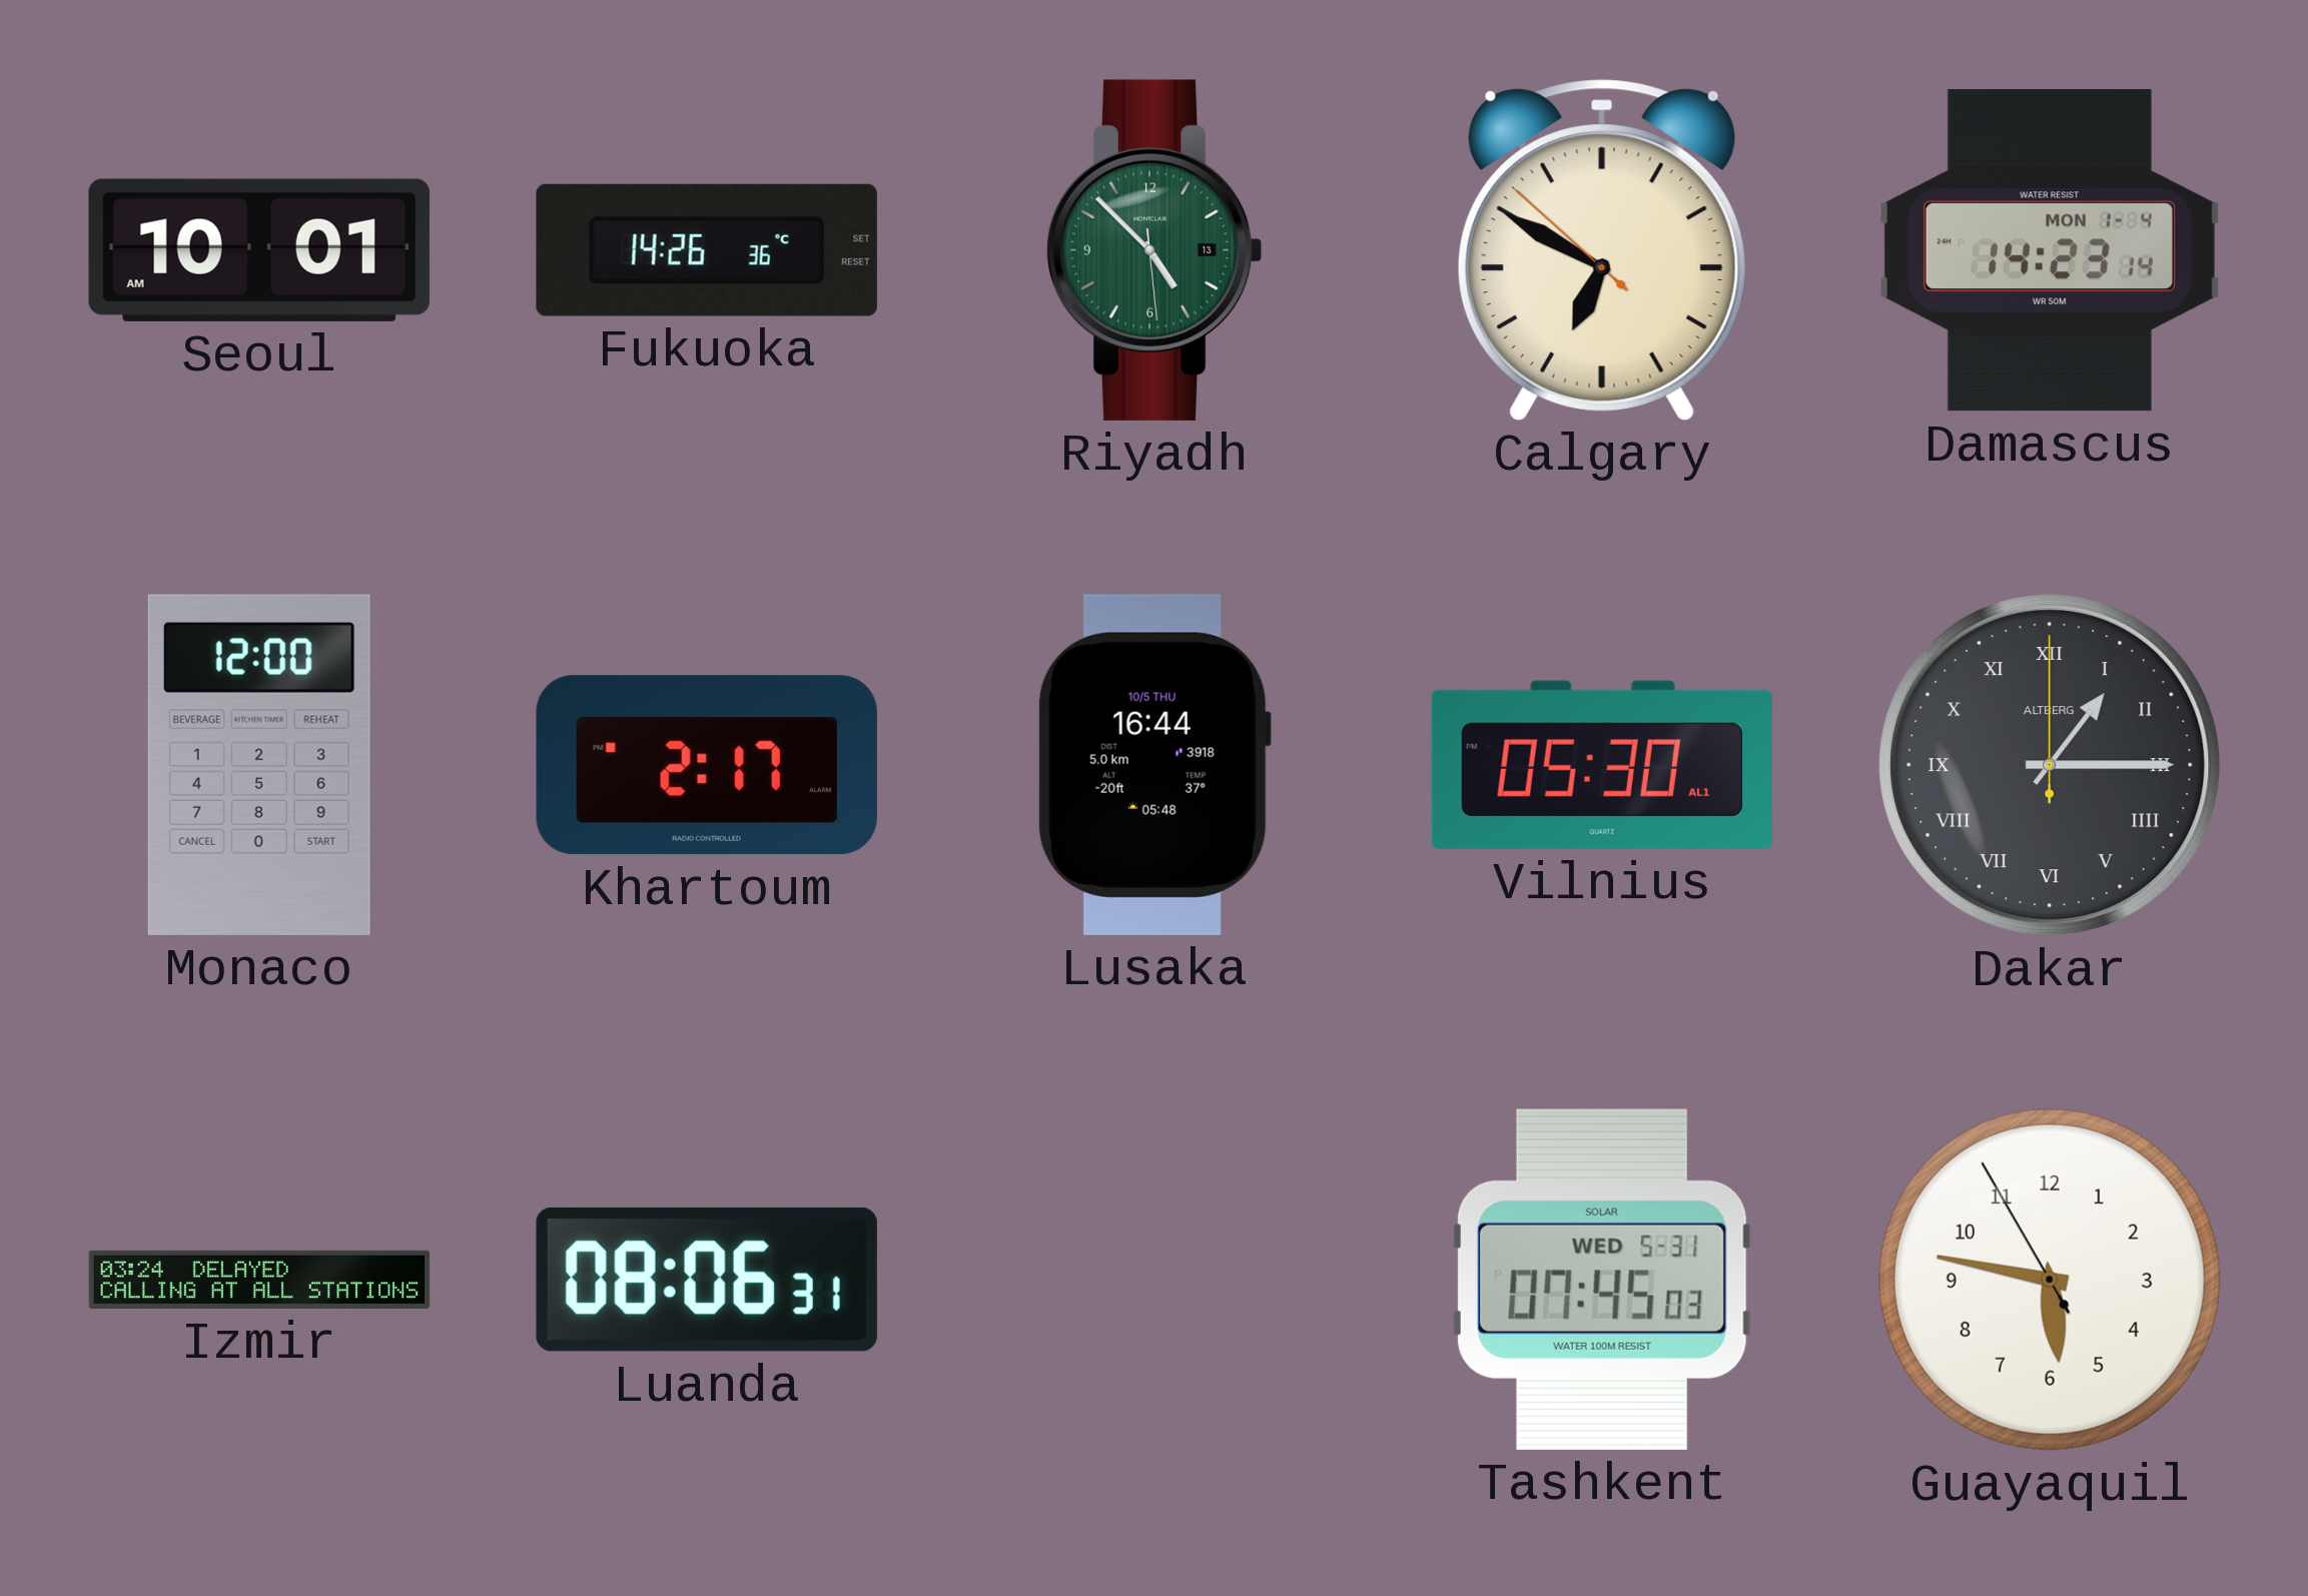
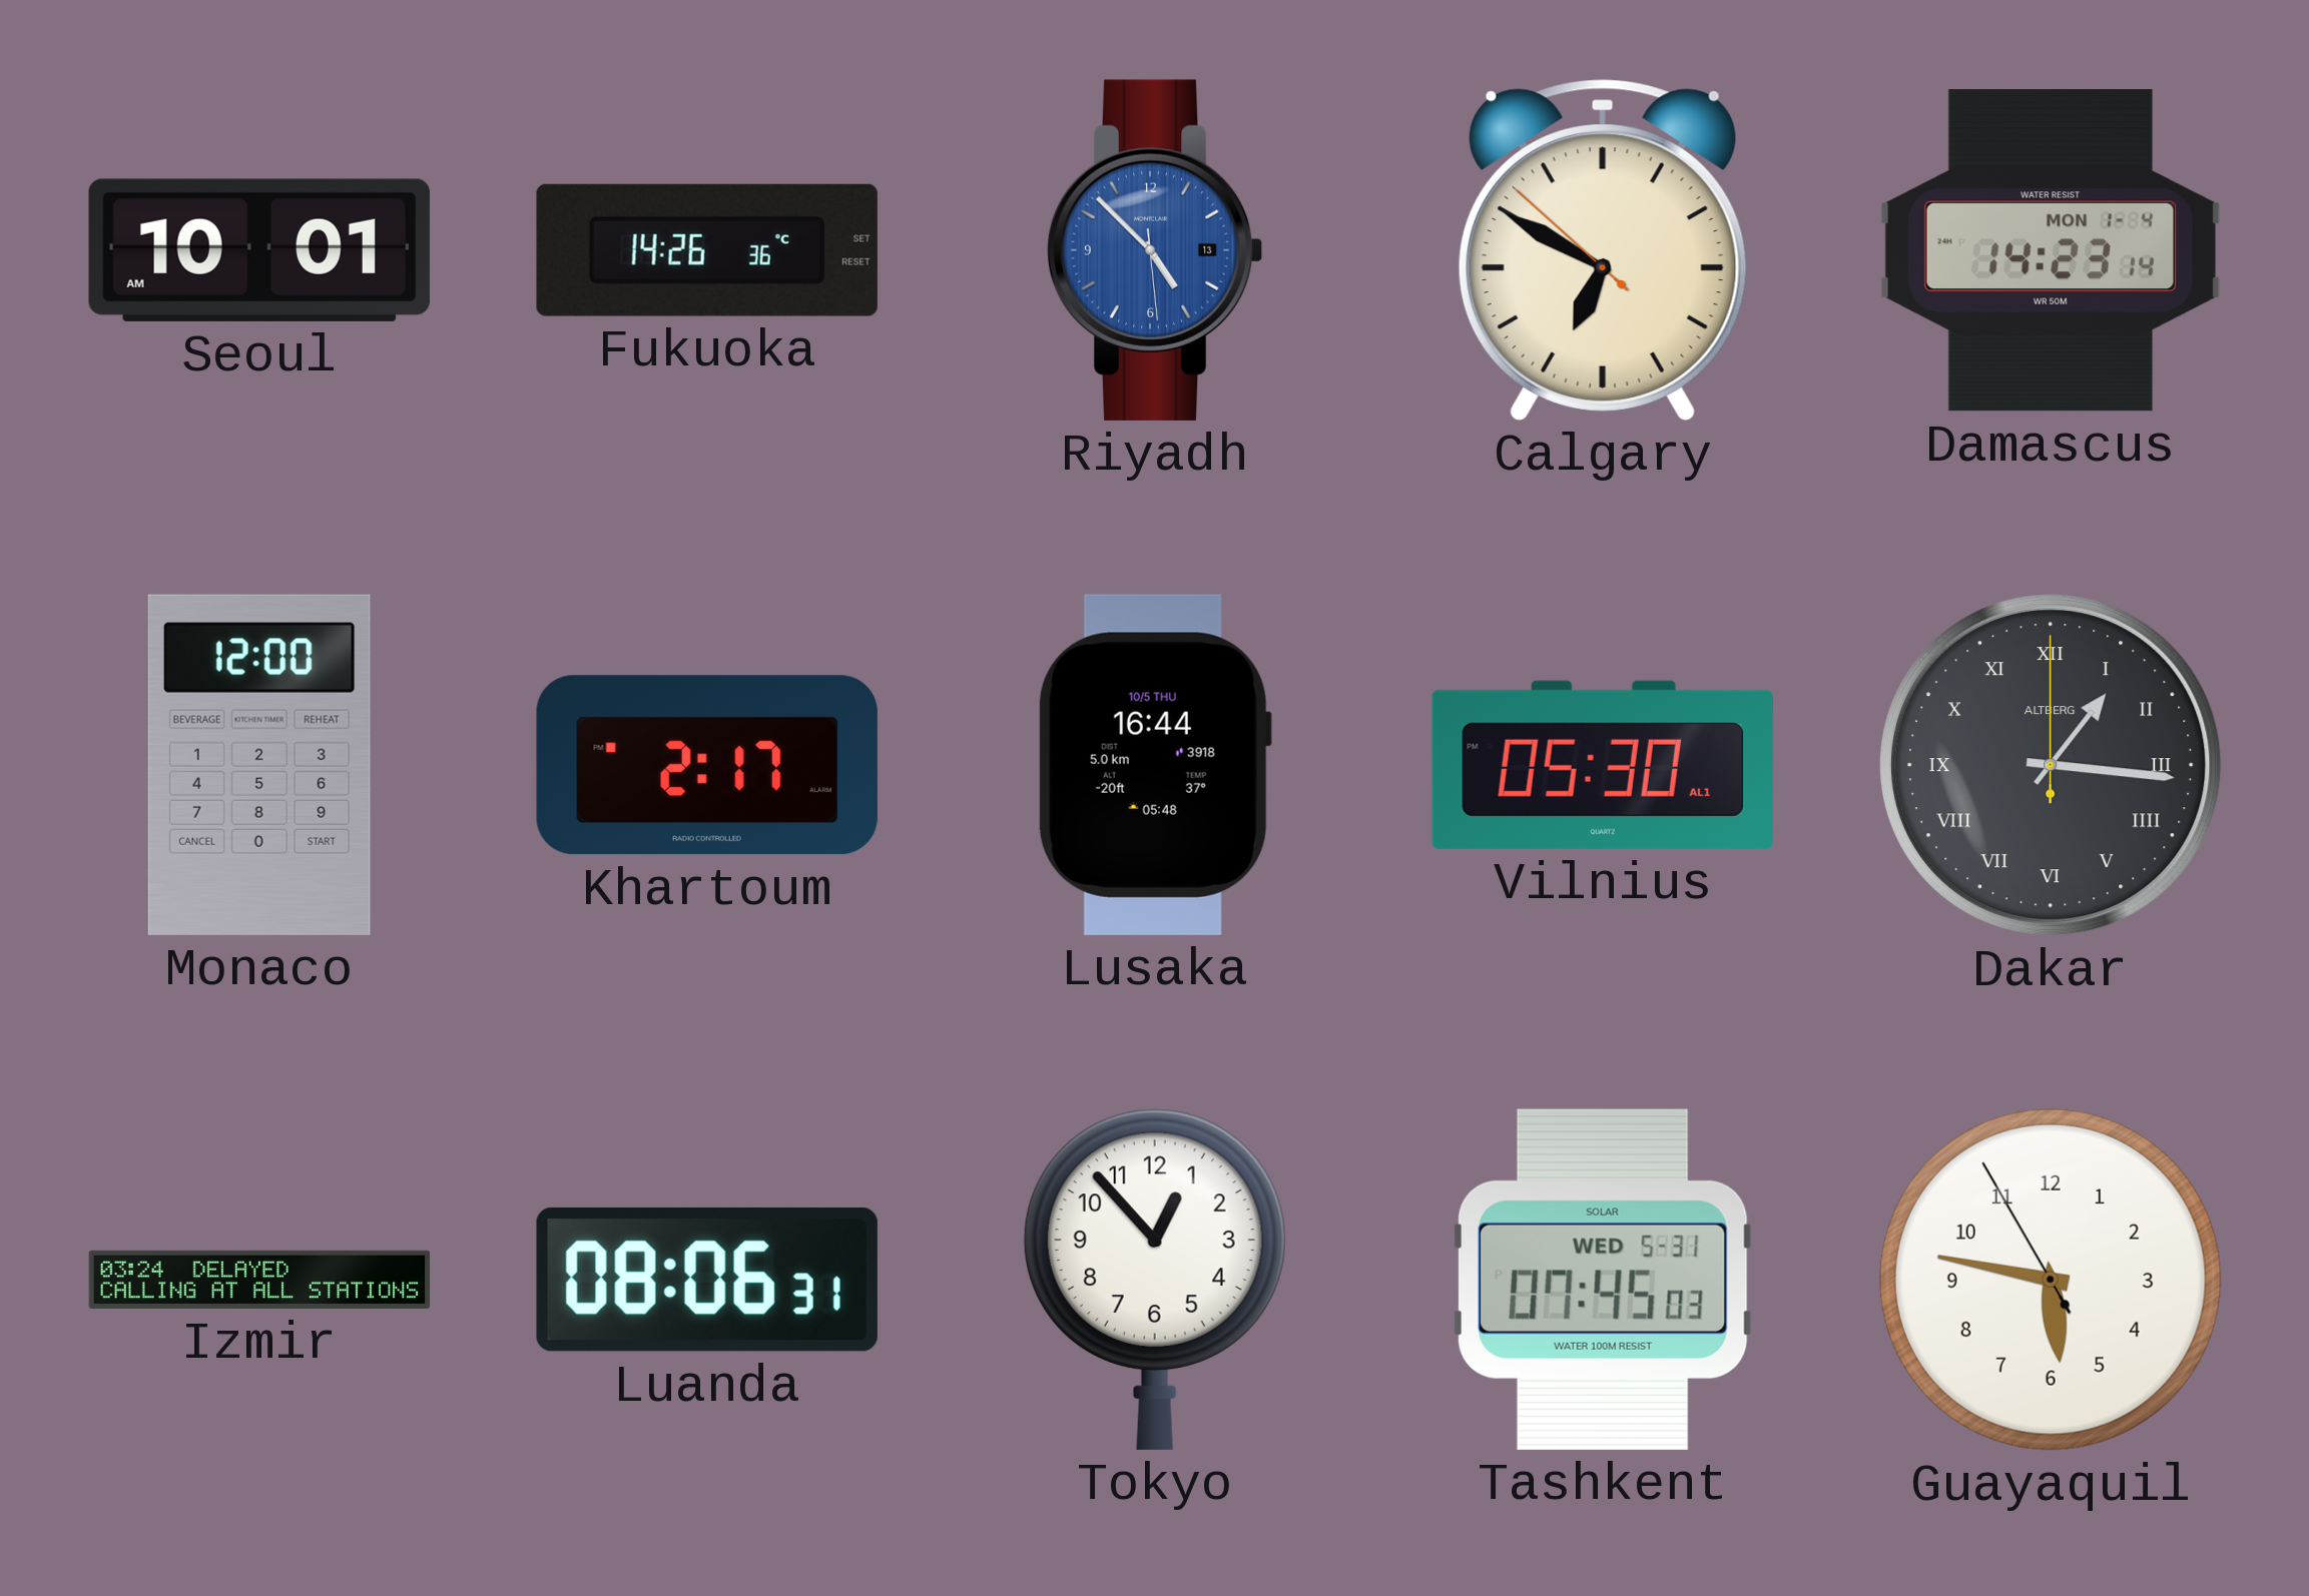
Riyadh dial: green -> blue (1155, 250)
Dakar: 1:15 -> 1:16 (2051, 765)
Tokyo: none -> 12:53 (1155, 1280)
